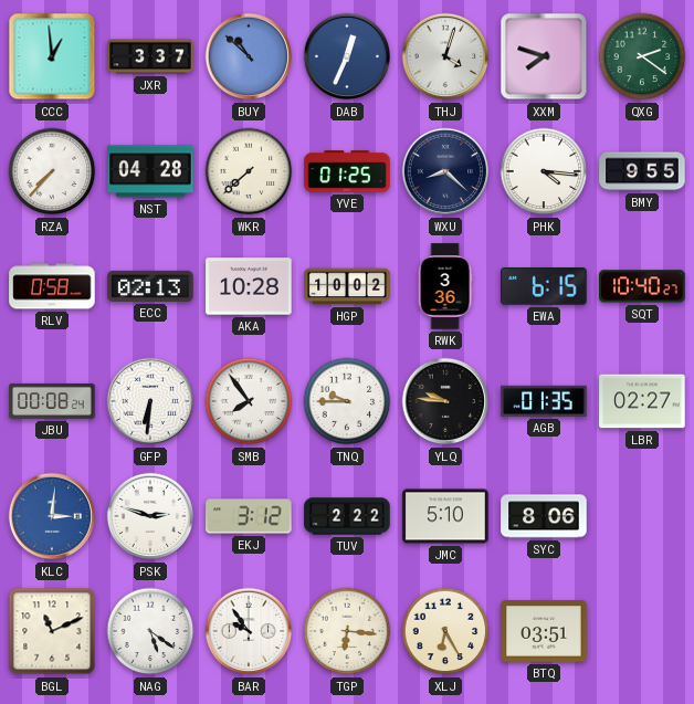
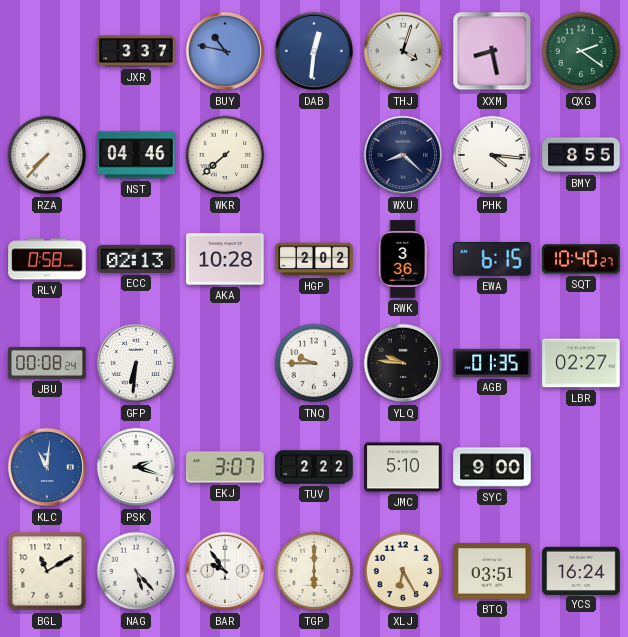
CCC: 12:59 -> none (52, 56)
BUY: 10:52 -> 10:47 (225, 51)
DAB: 12:34 -> 12:31 (314, 51)
XXM: 7:48 -> 8:28 (492, 51)
NST: 04:28 -> 04:46 (136, 155)
YVE: 01:25 -> none (347, 171)
BMY: 9:55 -> 8:55 (581, 155)
HGP: 10:02 -> 2:02 (314, 259)
SMB: 7:54 -> none (249, 401)
KLC: 3:01 -> 11:01 (47, 467)
PSK: 2:48 -> 2:18 (136, 467)
EKJ: 3:12 -> 3:07 (225, 467)
SYC: 8:06 -> 9:00 (492, 467)
BGL: 11:11 -> 11:10 (47, 571)
NAG: 5:21 -> 5:23 (136, 571)
TGP: 6:16 -> 6:00 (314, 571)
YCS: none -> 16:24 (581, 570)
